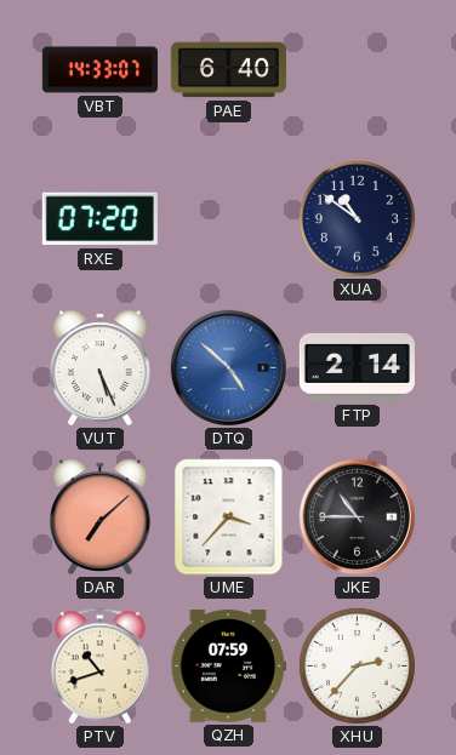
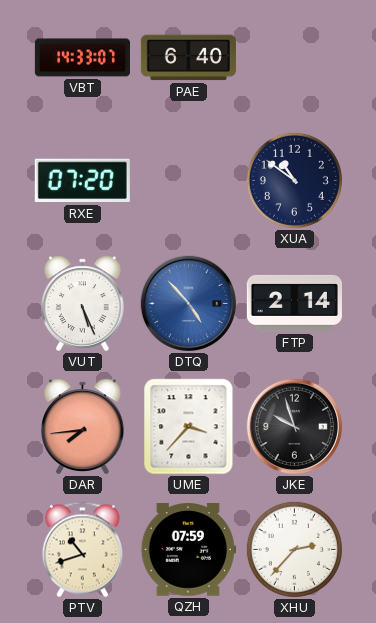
DTQ: 4:52 -> 4:53 (188, 303)
DAR: 7:08 -> 7:44 (83, 427)
JKE: 10:45 -> 9:57 (294, 426)
